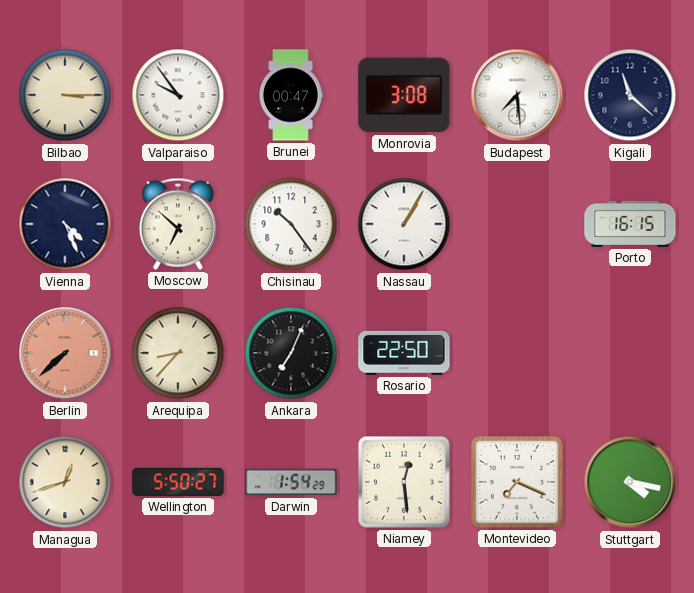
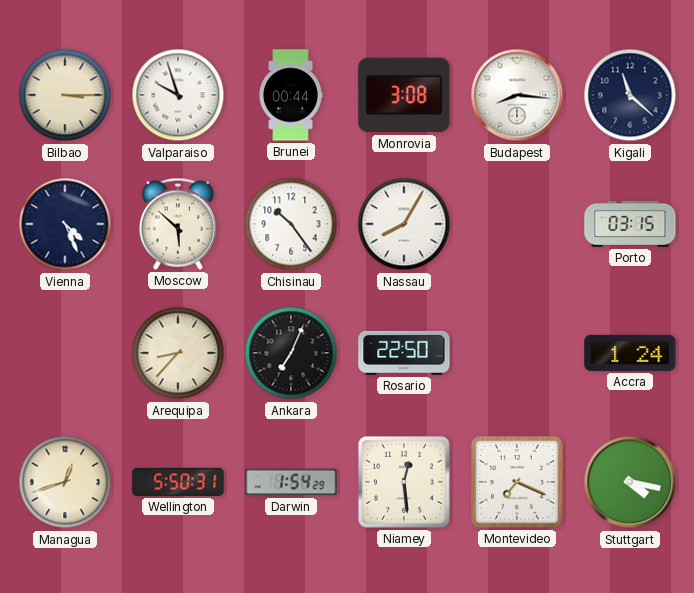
Valparaiso: 9:54 -> 9:57 (178, 95)
Brunei: 00:47 -> 00:44 (291, 95)
Budapest: 7:29 -> 8:16 (517, 95)
Moscow: 6:52 -> 5:52 (177, 224)
Nassau: 1:05 -> 8:05 (404, 224)
Porto: 16:15 -> 03:15 (630, 224)
Berlin: 7:38 -> none (65, 353)
Accra: none -> 1:24 (630, 353)
Wellington: 5:50:27 -> 5:50:31 (178, 482)
